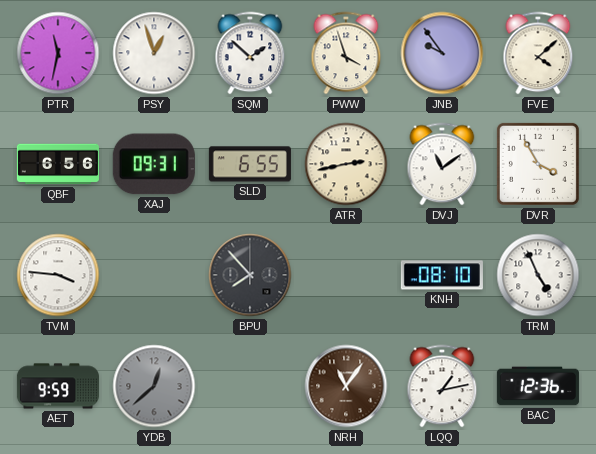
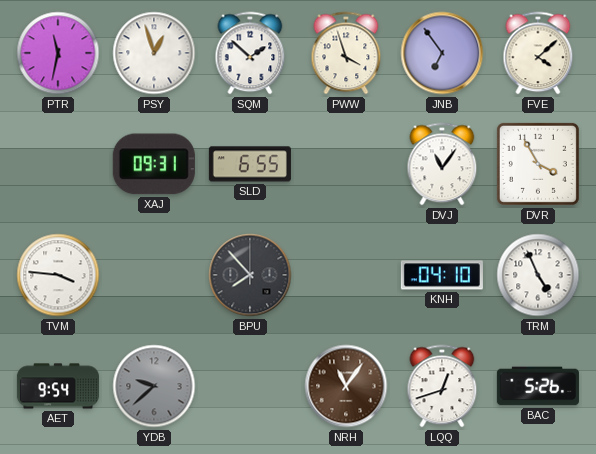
JNB: 9:54 -> 6:54 (442, 53)
QBF: 6:56 -> none (58, 164)
ATR: 2:43 -> none (346, 164)
DVJ: 11:09 -> 11:06 (442, 164)
KNH: 08:10 -> 04:10 (442, 275)
AET: 9:59 -> 9:54 (58, 386)
YDB: 12:38 -> 9:38 (154, 386)
LQQ: 1:13 -> 12:42 (442, 386)
BAC: 12:36 -> 5:26 (538, 386)
